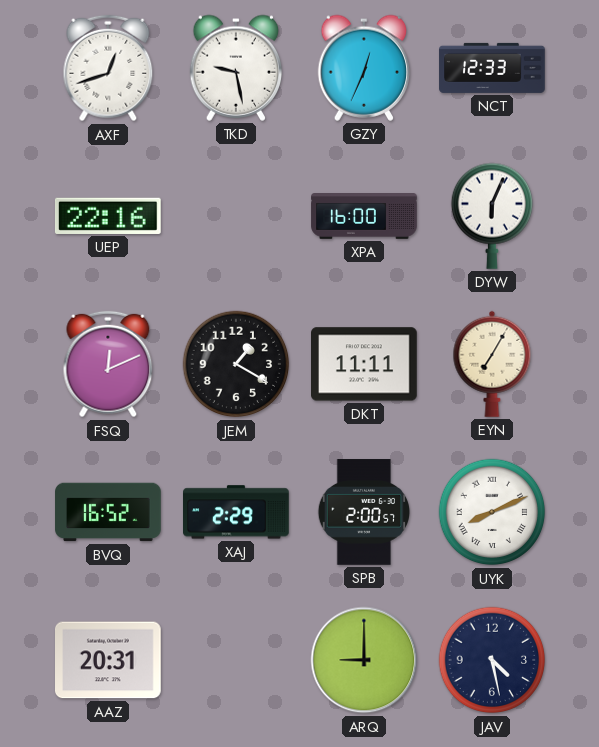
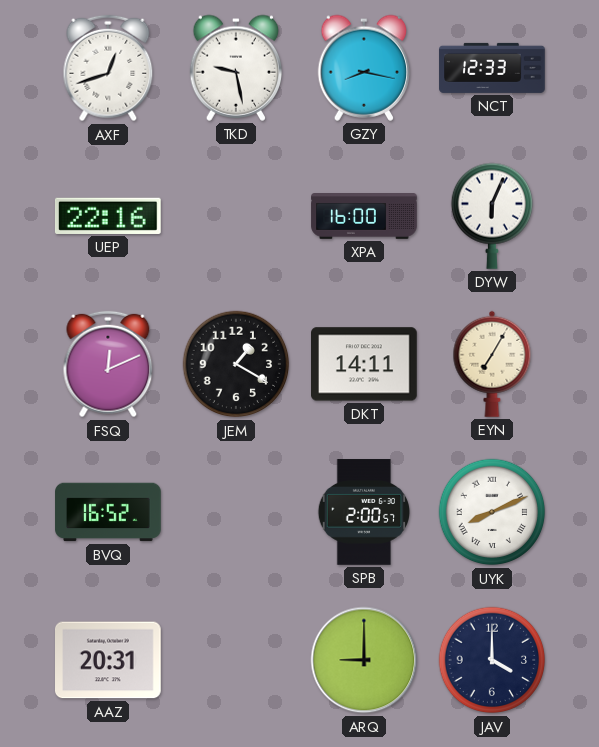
GZY: 12:34 -> 8:17 (364, 68)
DKT: 11:11 -> 14:11 (365, 364)
XAJ: 2:29 -> none (236, 512)
JAV: 4:28 -> 4:00 (492, 660)
